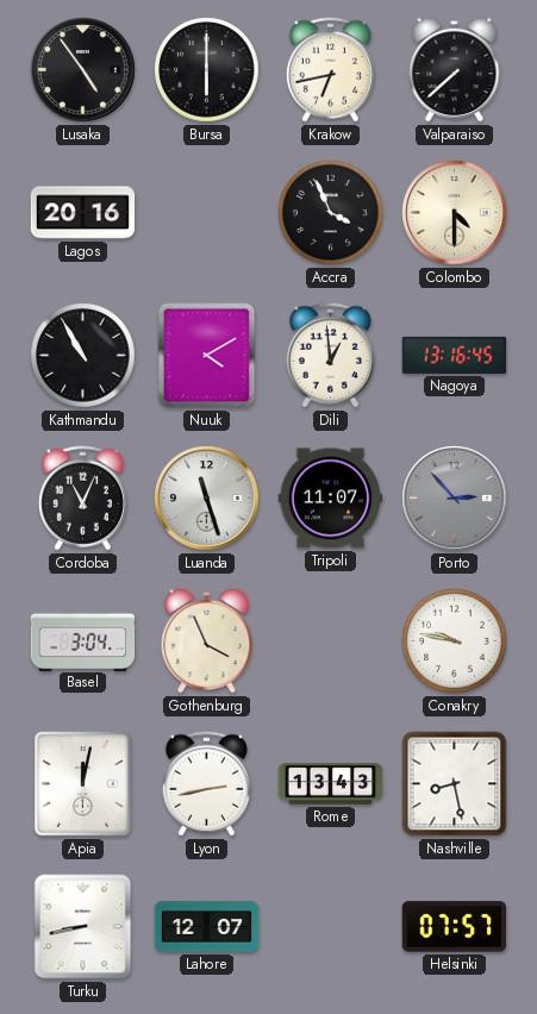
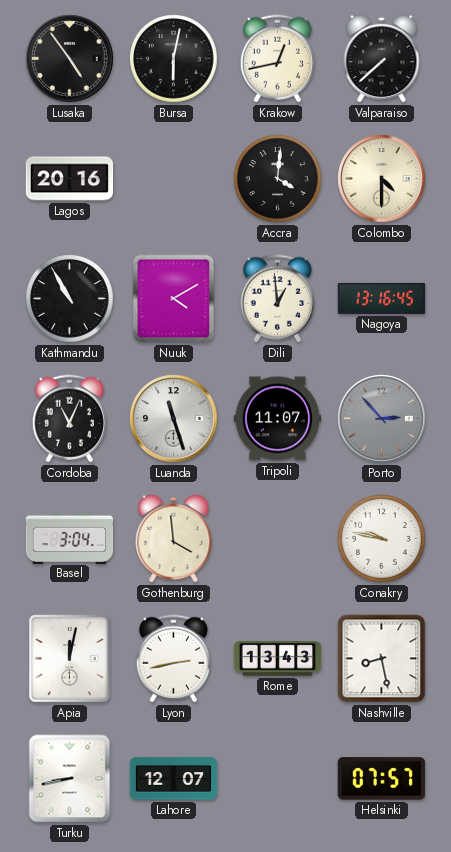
Bursa: 6:00 -> 6:02 (174, 59)
Krakow: 6:43 -> 12:43 (277, 59)
Accra: 3:56 -> 4:01 (278, 179)
Gothenburg: 3:56 -> 3:59 (174, 538)
